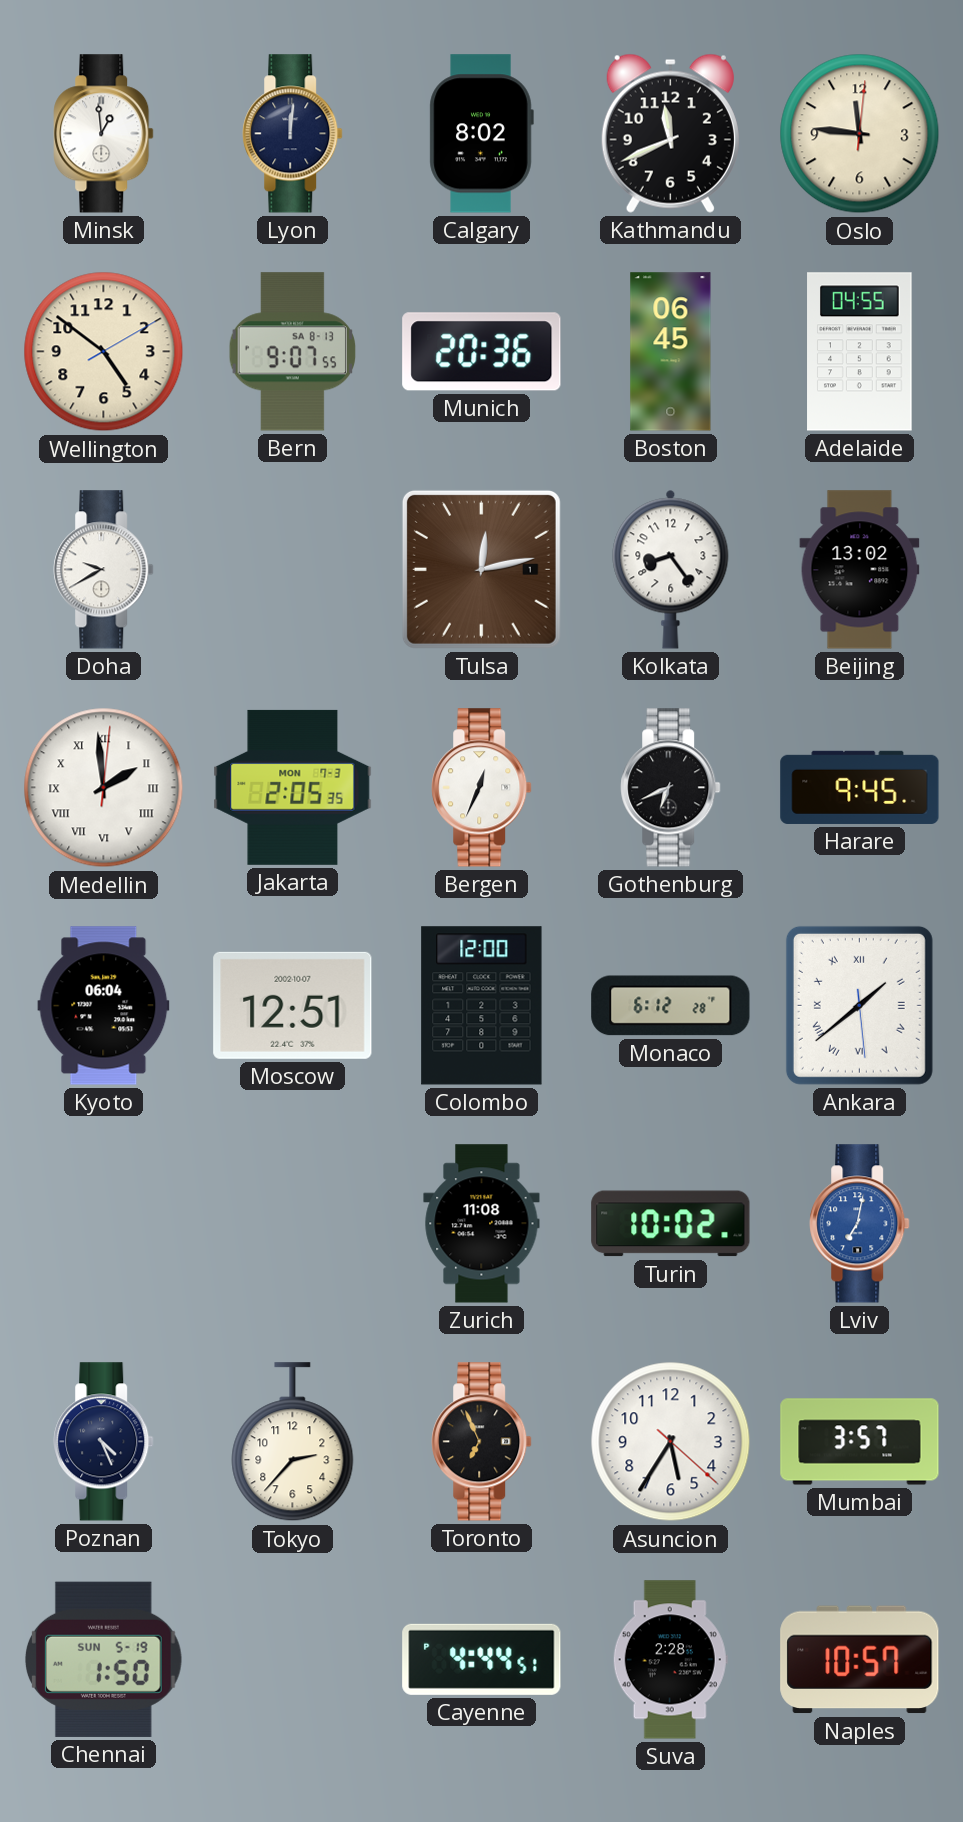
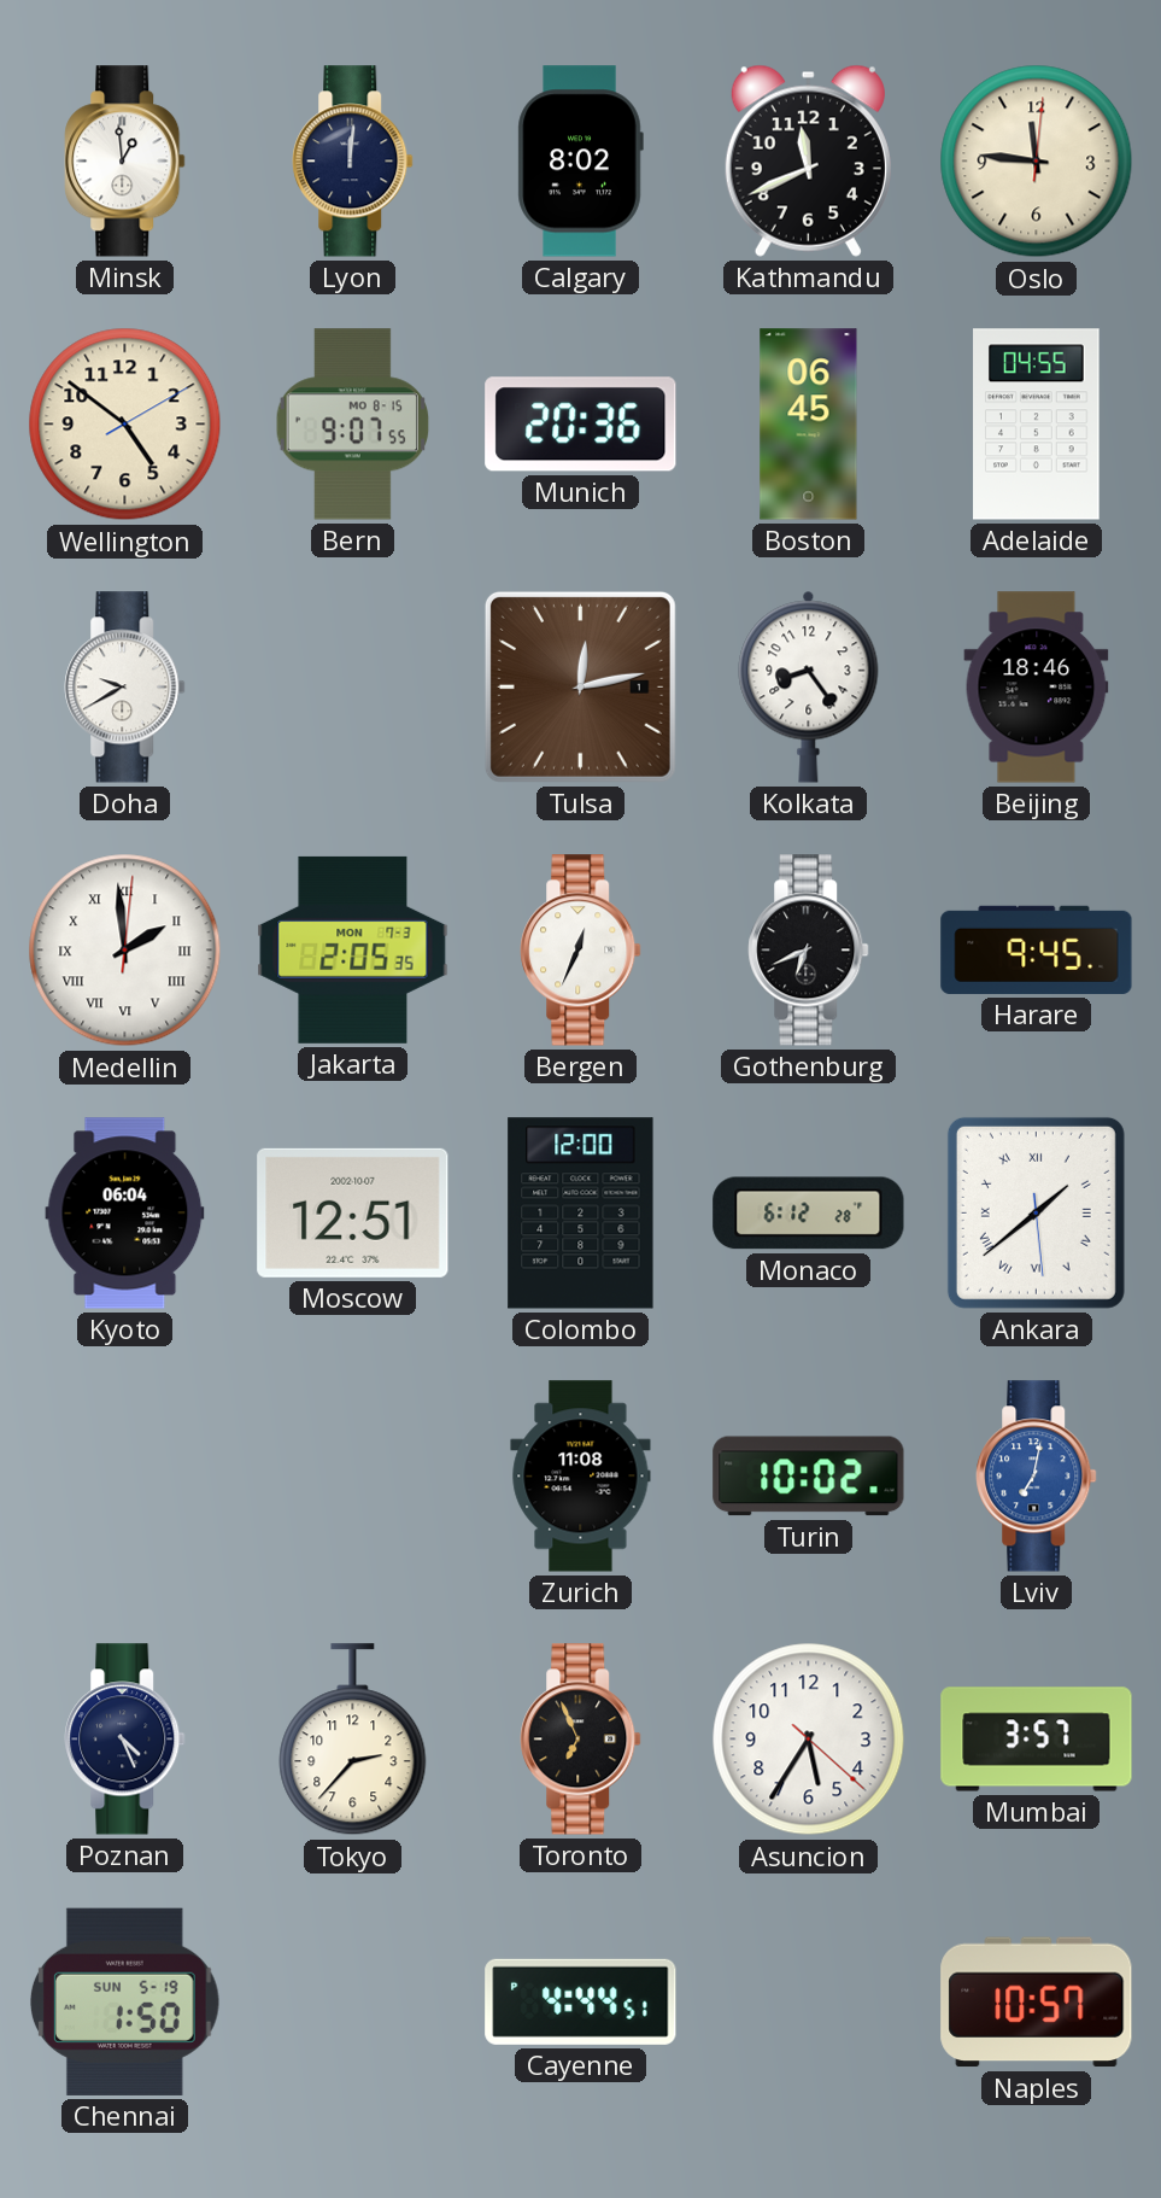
Bern date: SA 8-13 -> MO 8-15 (352, 425)
Beijing: 13:02 -> 18:46 (1037, 688)
Suva: 2:28 -> none (670, 1660)
